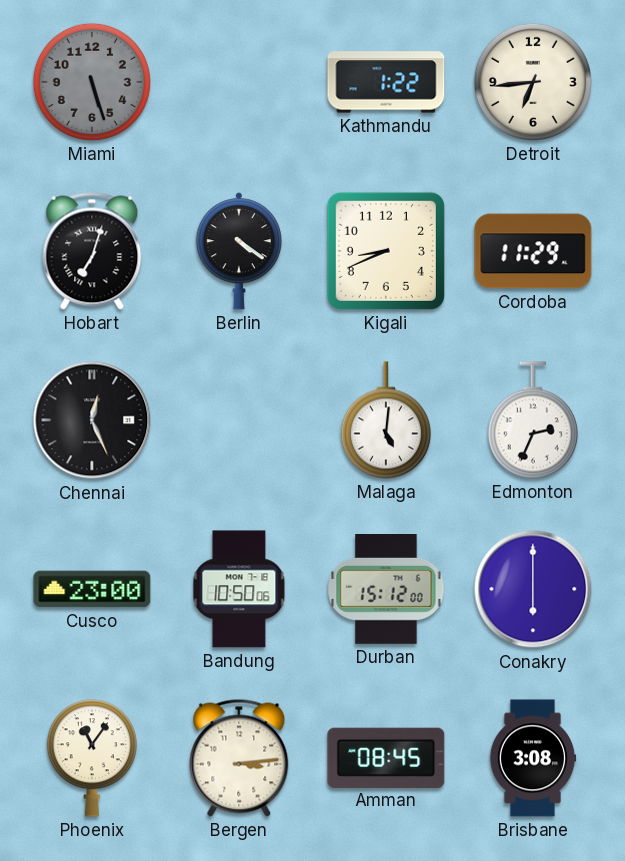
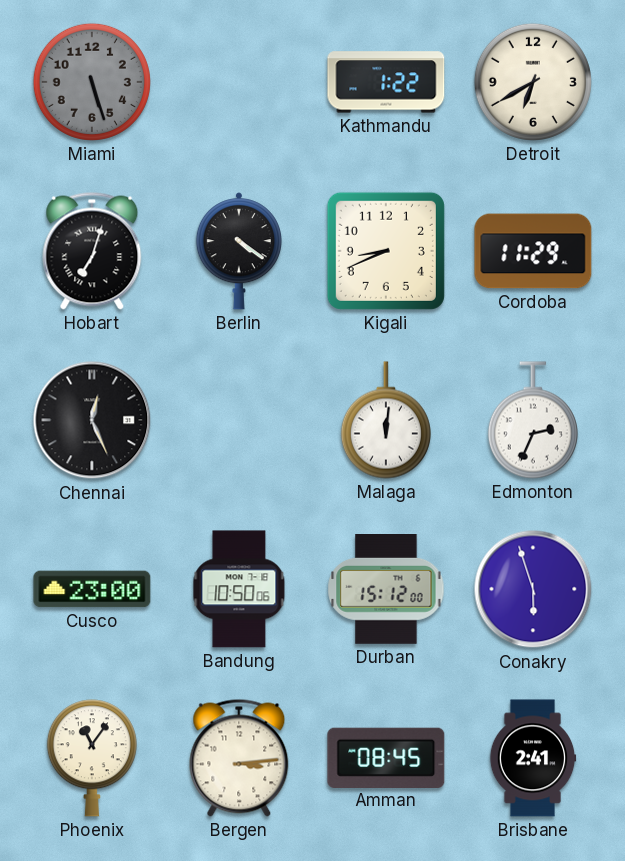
Detroit: 6:44 -> 6:40 (533, 82)
Malaga: 5:01 -> 12:01 (386, 420)
Conakry: 6:00 -> 5:57 (533, 589)
Brisbane: 3:08 -> 2:41 (533, 758)
